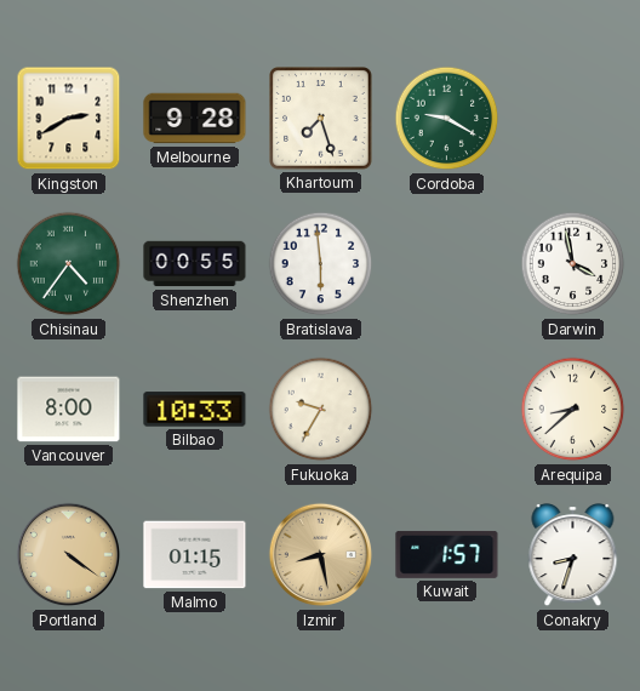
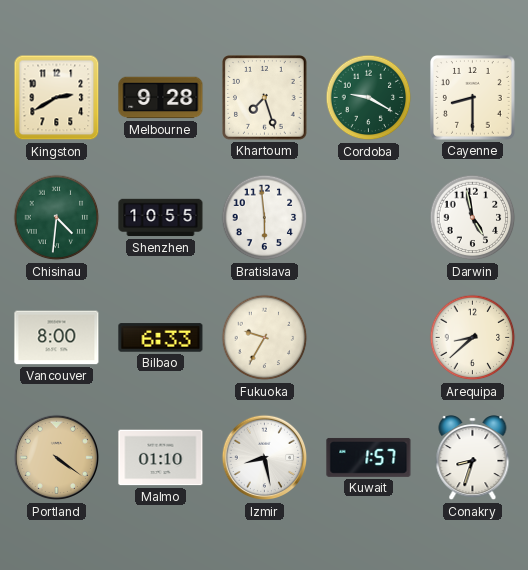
Cayenne: none -> 8:30 (473, 98)
Chisinau: 4:36 -> 4:31 (57, 218)
Shenzhen: 00:55 -> 10:55 (161, 218)
Darwin: 3:58 -> 4:58 (473, 218)
Bilbao: 10:33 -> 6:33 (161, 338)
Malmo: 01:15 -> 01:10 (161, 458)
Izmir dial: champagne -> white (265, 458)
